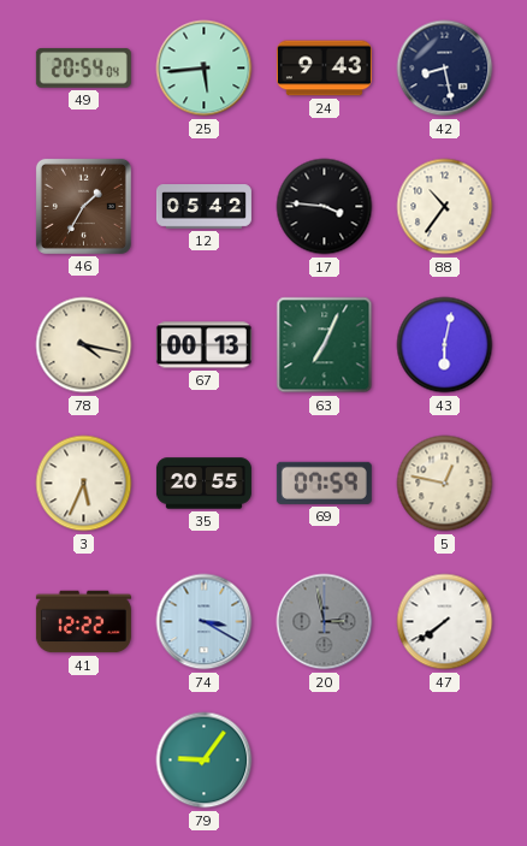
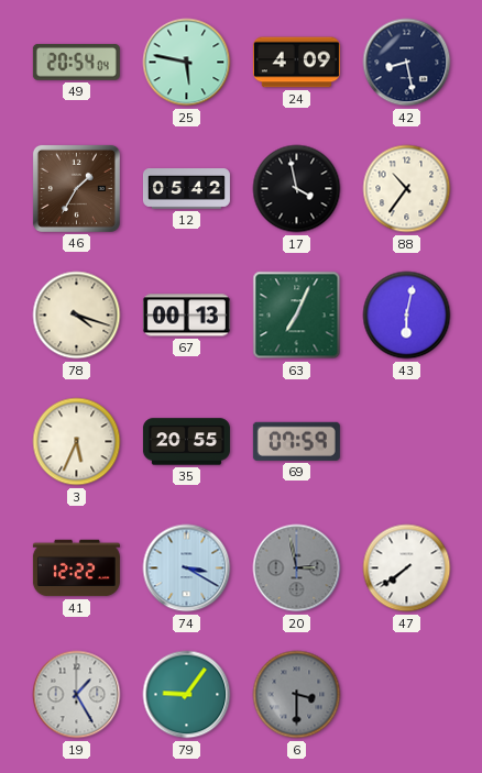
25: 5:44 -> 5:47 (187, 63)
24: 9:43 -> 4:09 (296, 63)
17: 3:46 -> 3:58 (297, 189)
78: 4:17 -> 4:18 (77, 316)
5: 12:47 -> none (445, 484)
19: none -> 1:25 (77, 695)
6: none -> 3:30 (297, 695)
